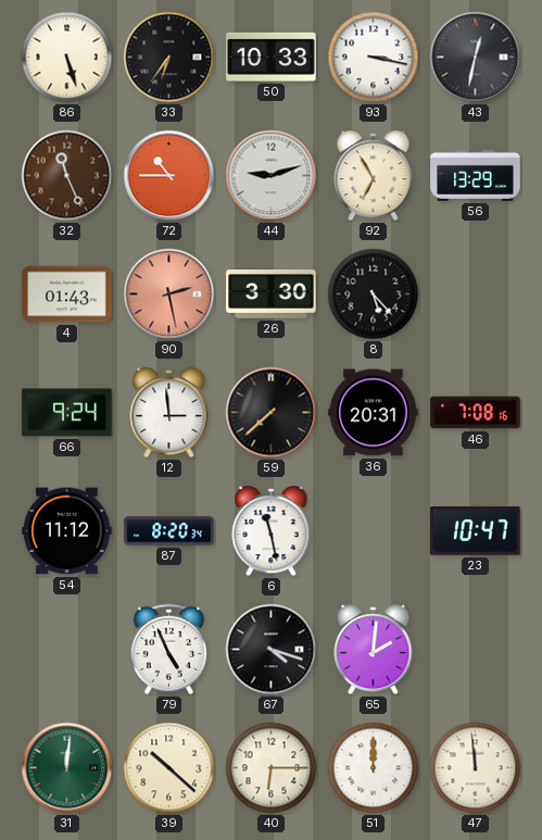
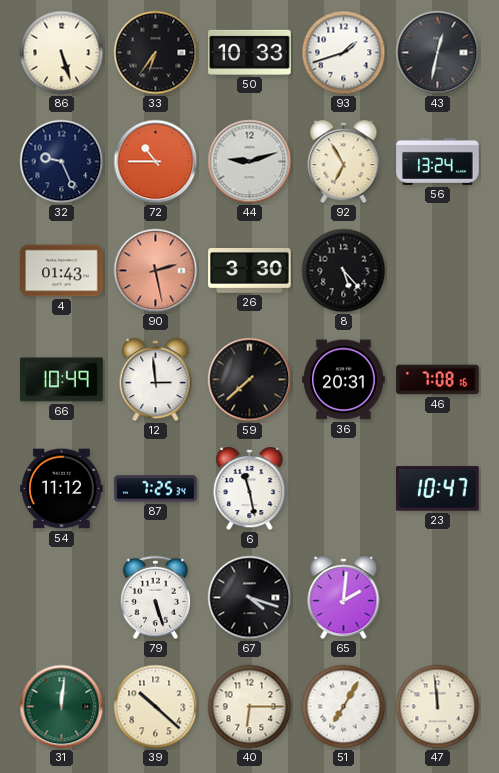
93: 3:17 -> 1:42 (344, 53)
32: 11:26 -> 9:26 (62, 162)
32 dial: brown -> navy (62, 162)
56: 13:29 -> 13:24 (438, 161)
66: 9:24 -> 10:49 (62, 380)
87: 8:20 -> 7:25 (156, 489)
79: 4:56 -> 5:27 (155, 597)
51: 12:00 -> 7:05 (344, 707)
